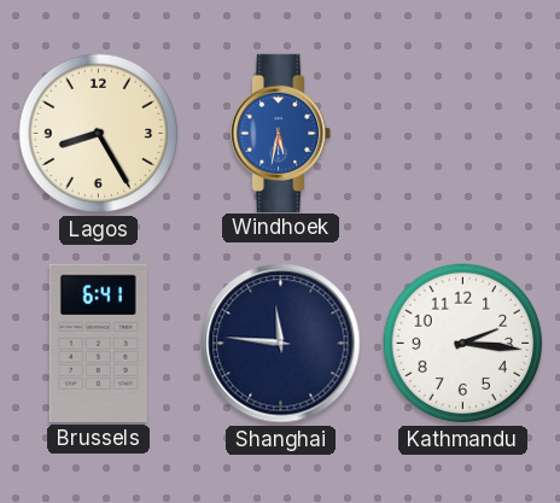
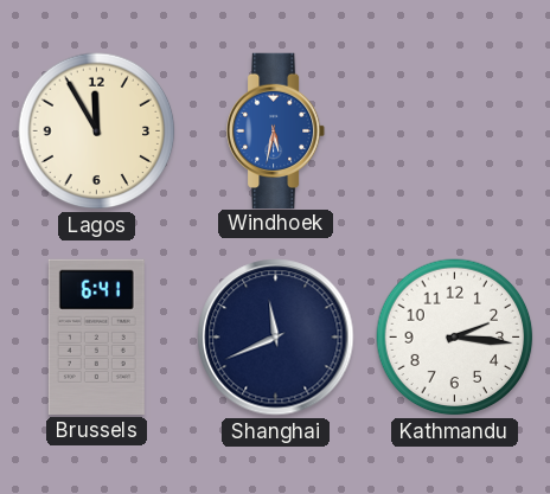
Lagos: 8:25 -> 11:55 (97, 131)
Shanghai: 11:46 -> 11:41 (276, 338)
